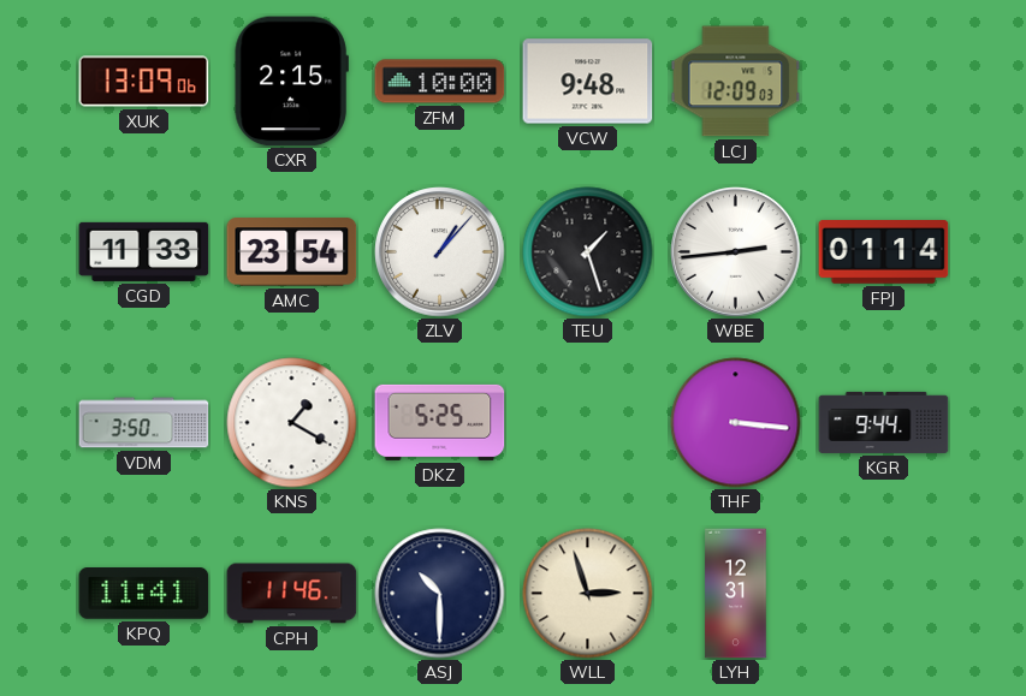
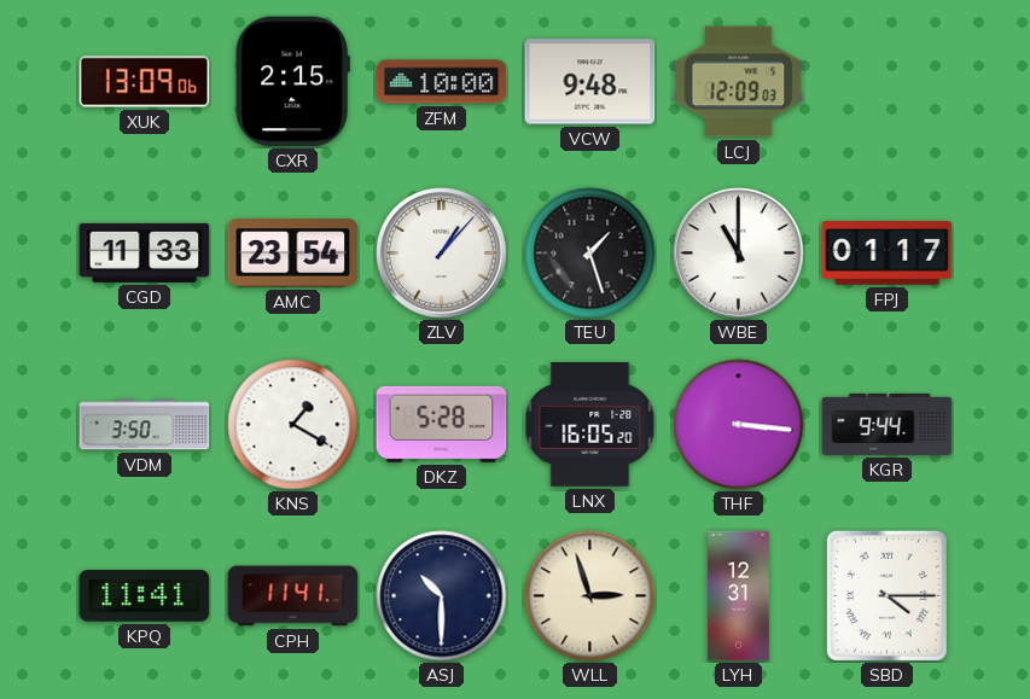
WBE: 2:44 -> 11:00 (739, 254)
FPJ: 01:14 -> 01:17 (888, 254)
DKZ: 5:25 -> 5:28 (442, 424)
LNX: none -> 16:05 (590, 425)
CPH: 11:46 -> 11:41 (293, 596)
SBD: none -> 4:15 (886, 595)
